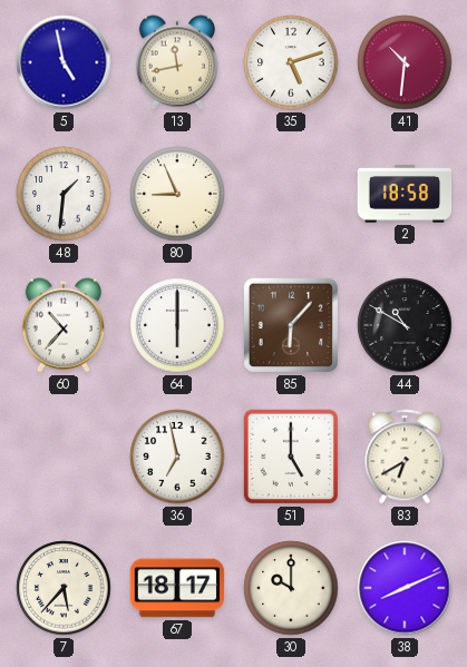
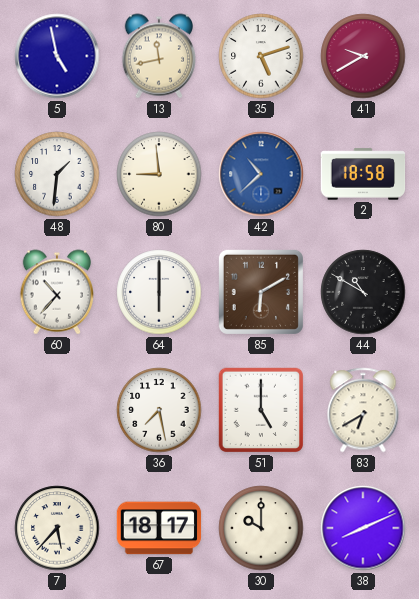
41: 10:31 -> 9:40 (363, 56)
80: 8:56 -> 8:59 (159, 174)
42: none -> 10:38 (261, 174)
85: 6:07 -> 6:10 (261, 292)
36: 6:58 -> 7:28 (159, 410)
